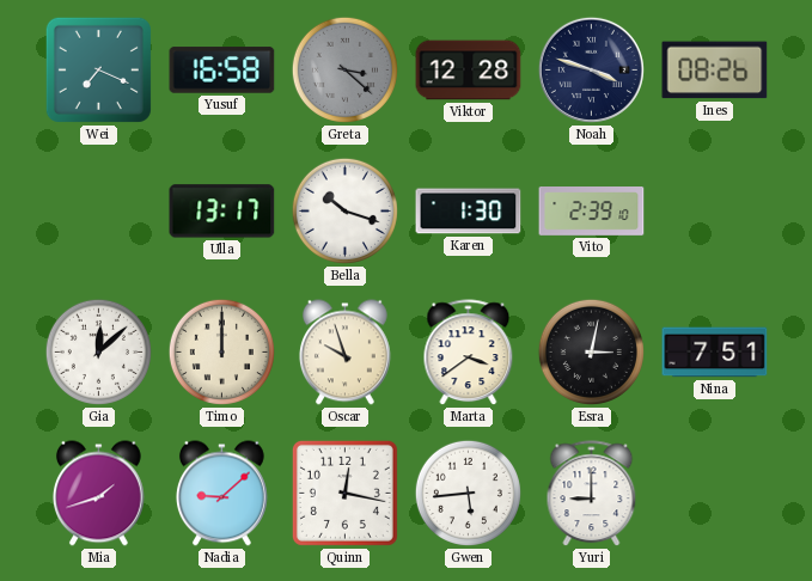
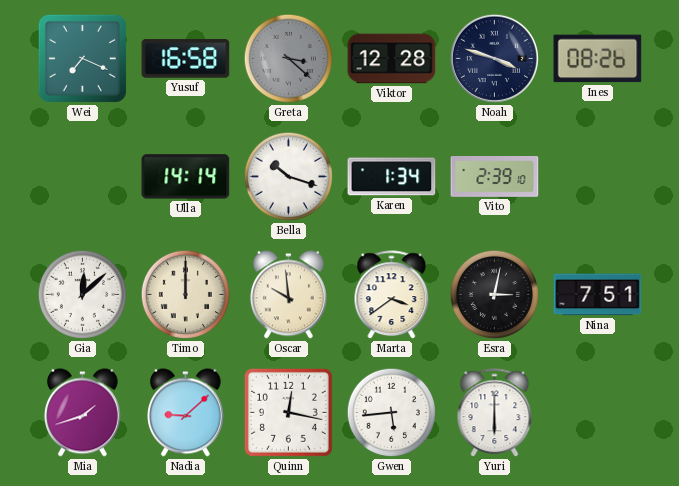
Ulla: 13:17 -> 14:14 (186, 177)
Karen: 1:30 -> 1:34 (392, 177)
Oscar: 9:57 -> 9:59 (288, 295)
Yuri: 9:00 -> 6:00 (495, 413)
